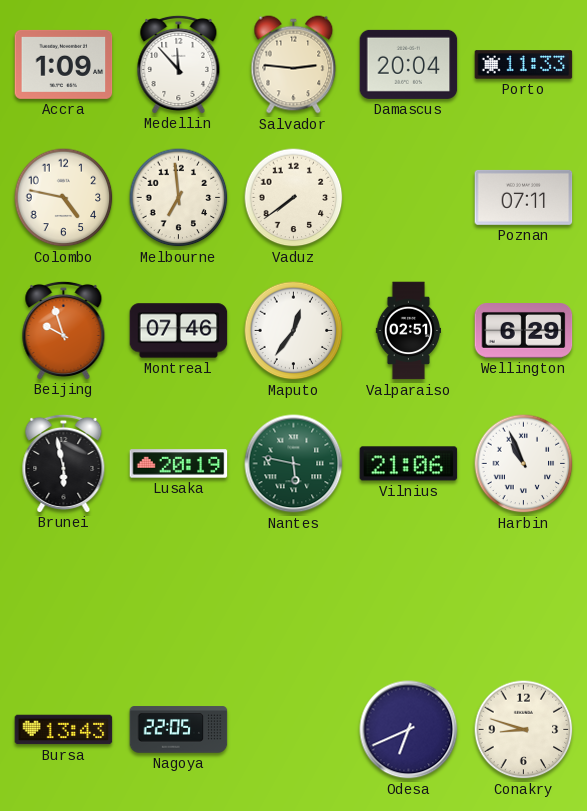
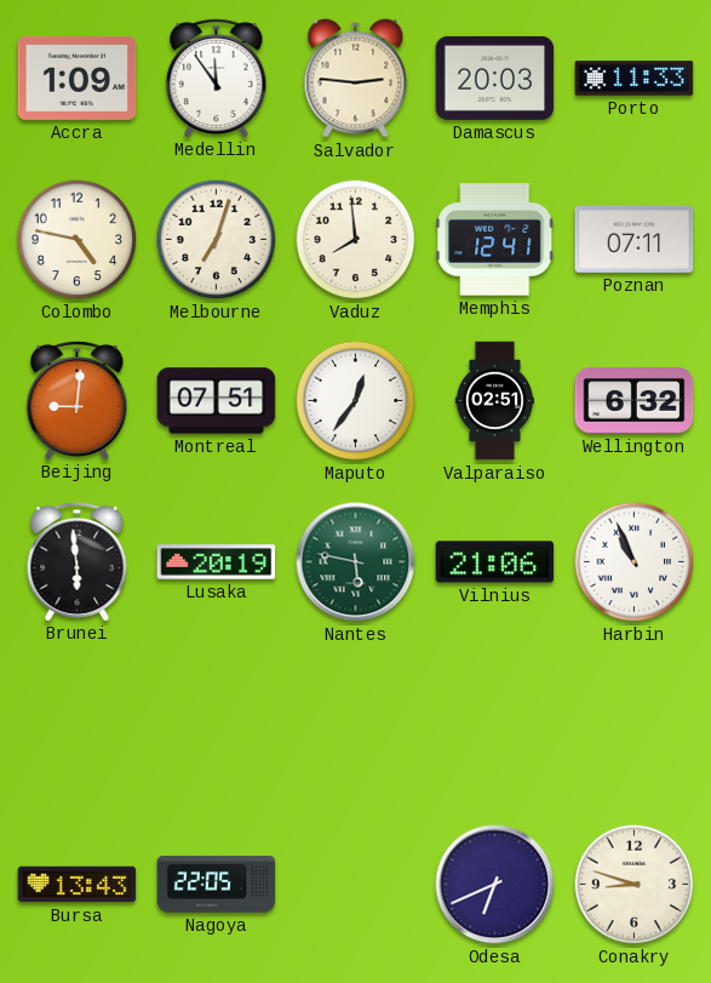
Medellin: 11:53 -> 11:54 (217, 78)
Damascus: 20:04 -> 20:03 (495, 78)
Melbourne: 6:59 -> 7:03 (217, 240)
Vaduz: 7:39 -> 7:59 (356, 240)
Memphis: none -> 12:41 (495, 240)
Beijing: 9:57 -> 9:01 (78, 400)
Montreal: 07:46 -> 07:51 (217, 401)
Wellington: 6:29 -> 6:32 (635, 401)
Brunei: 5:58 -> 5:59 (78, 561)
